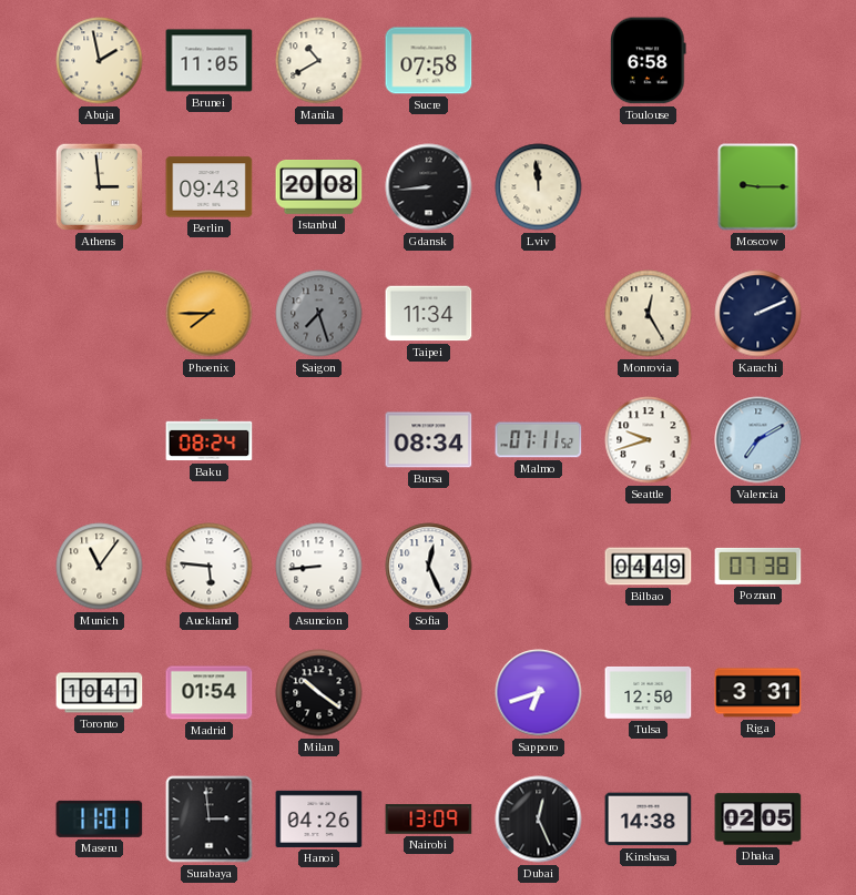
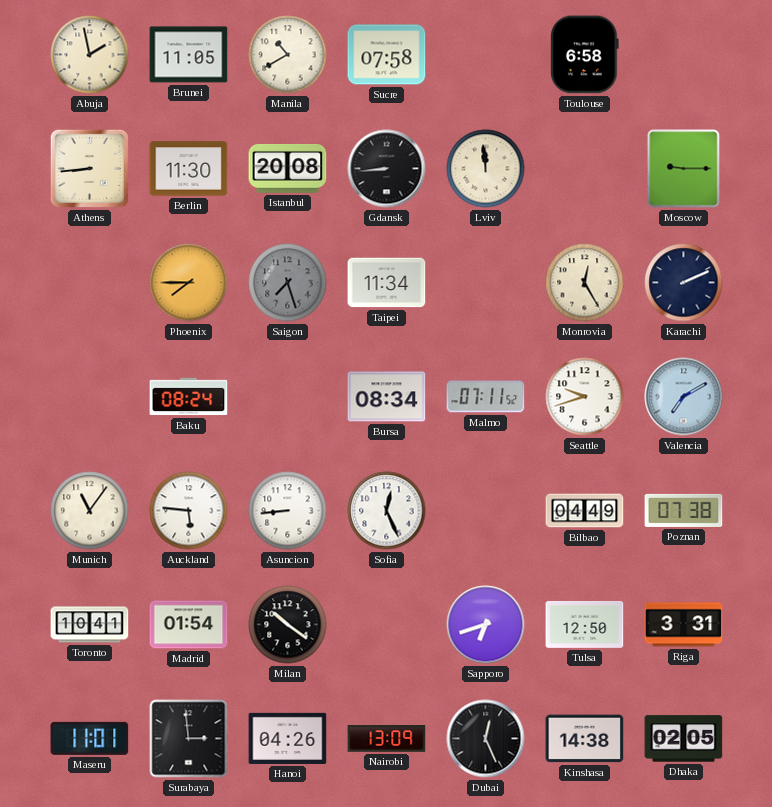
Athens: 2:59 -> 8:44 (89, 168)
Berlin: 09:43 -> 11:30 (189, 169)
